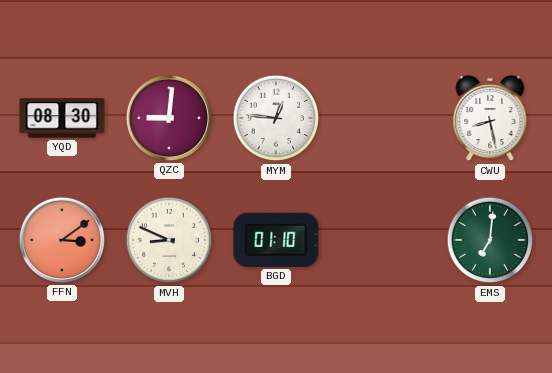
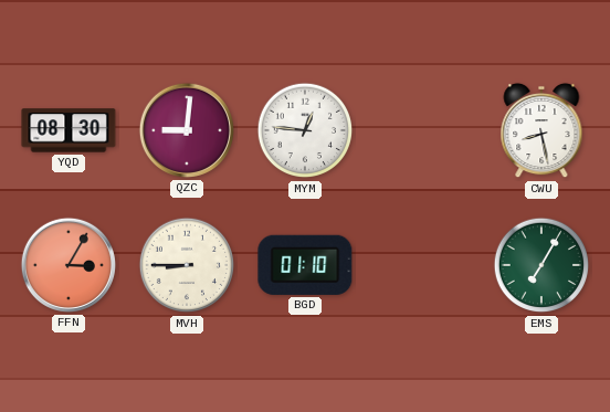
FFN: 3:09 -> 3:05 (69, 265)
MVH: 8:49 -> 8:45 (187, 265)
EMS: 7:01 -> 7:05 (541, 265)
